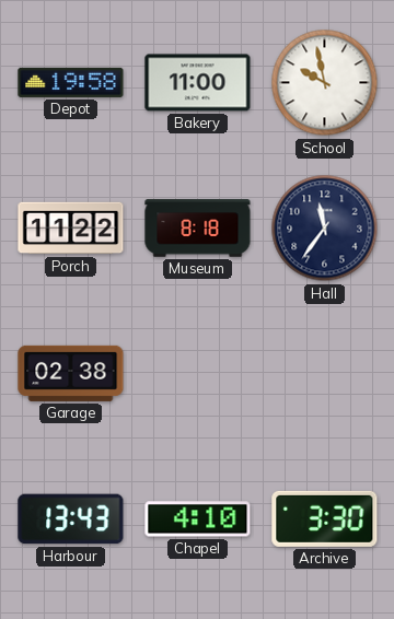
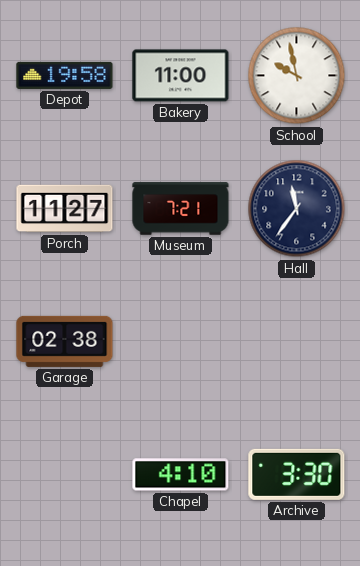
Porch: 11:22 -> 11:27 (65, 209)
Museum: 8:18 -> 7:21 (181, 209)
Harbour: 13:43 -> none (71, 519)
